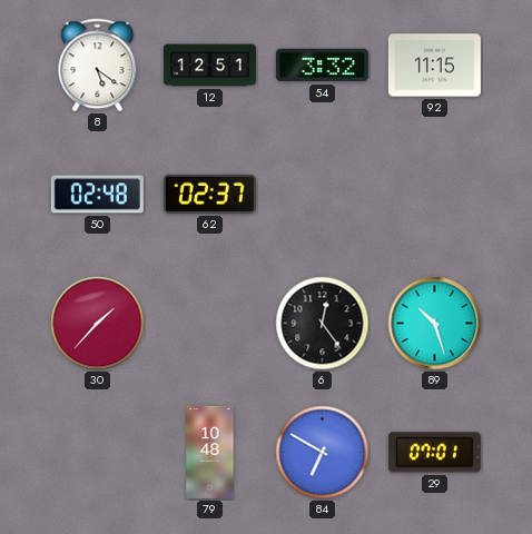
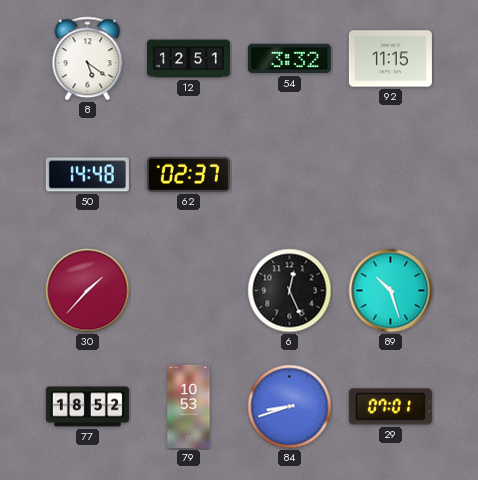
50: 02:48 -> 14:48 (87, 175)
6: 12:24 -> 12:26 (290, 291)
77: none -> 18:52 (87, 407)
79: 10:48 -> 10:53 (189, 406)
84: 6:50 -> 8:42 (290, 407)
